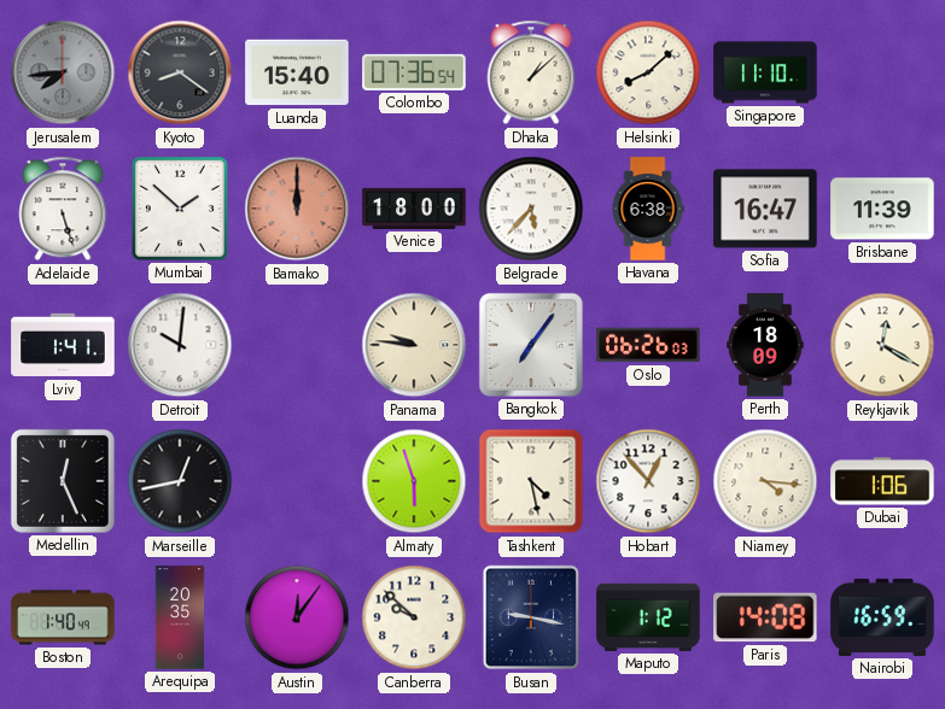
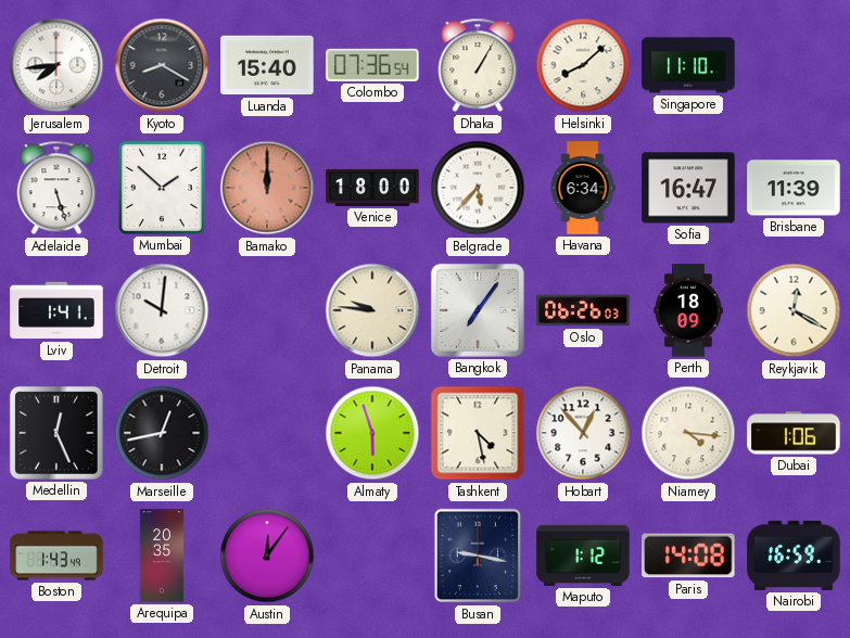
Jerusalem dial: grey -> white (56, 65)
Kyoto: 8:21 -> 8:20 (162, 65)
Dhaka: 1:08 -> 1:05 (478, 65)
Havana: 6:38 -> 6:34 (583, 188)
Boston: 1:40 -> 1:43 (56, 556)
Canberra: 9:52 -> none (414, 617)
